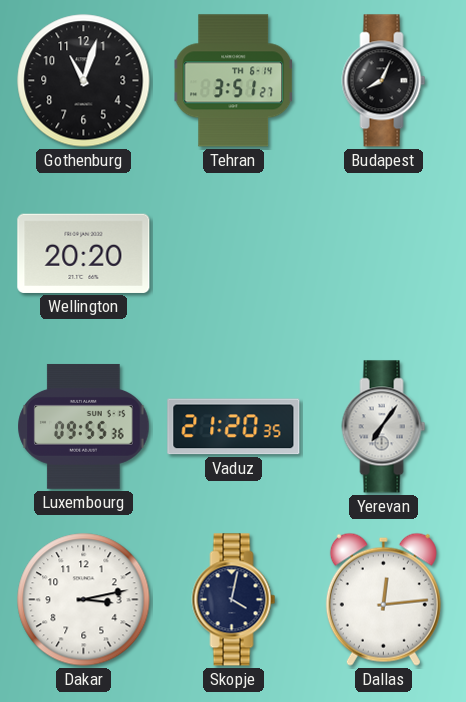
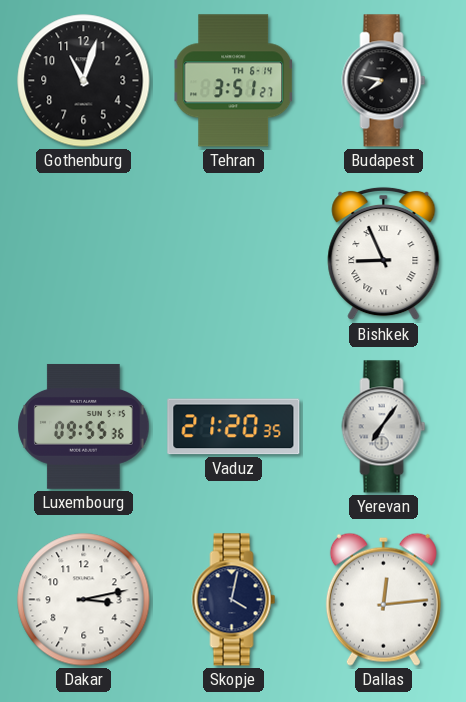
Budapest: 8:04 -> 7:47 (384, 81)
Wellington: 20:20 -> none (84, 253)
Bishkek: none -> 8:56 (384, 254)
